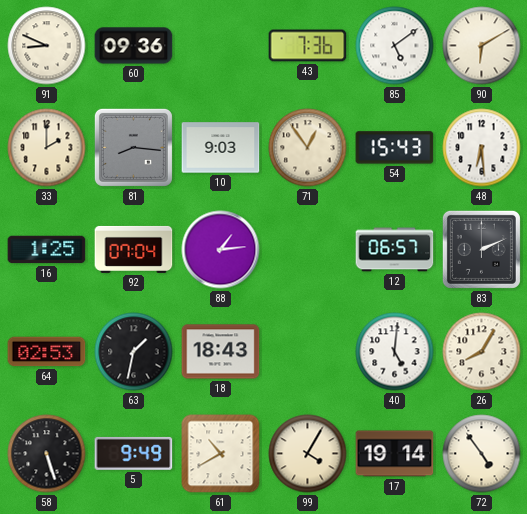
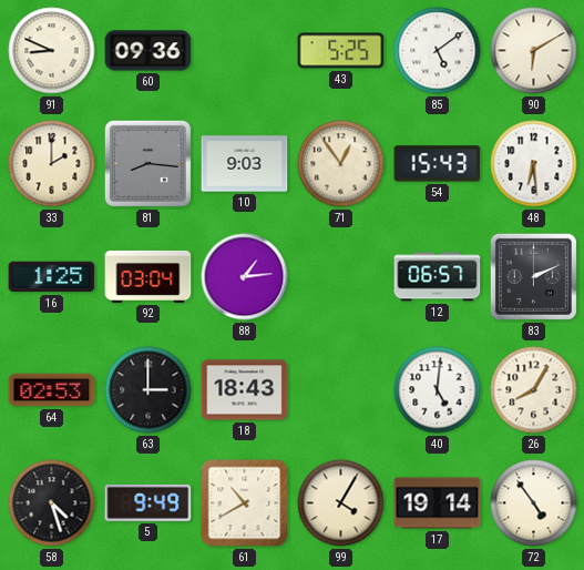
43: 7:36 -> 5:25 (341, 51)
92: 07:04 -> 03:04 (148, 276)
63: 1:32 -> 3:00 (148, 390)
58: 5:27 -> 4:27 (52, 503)
